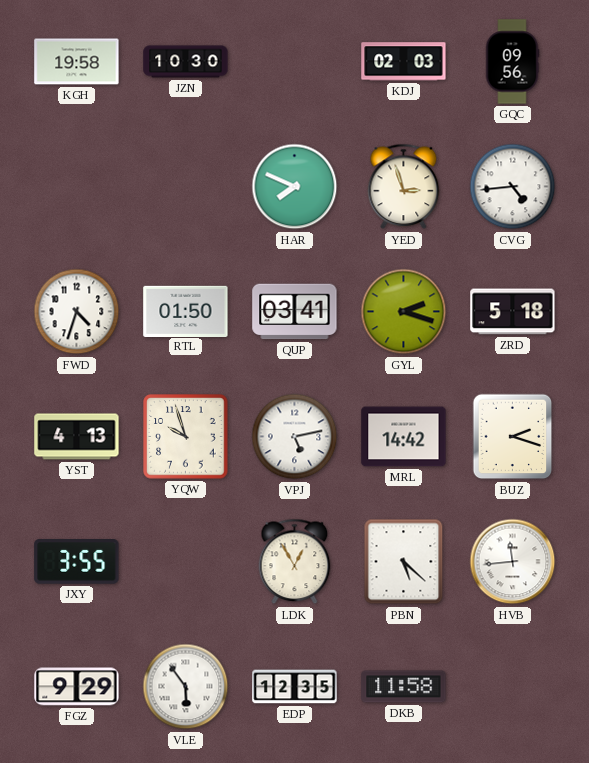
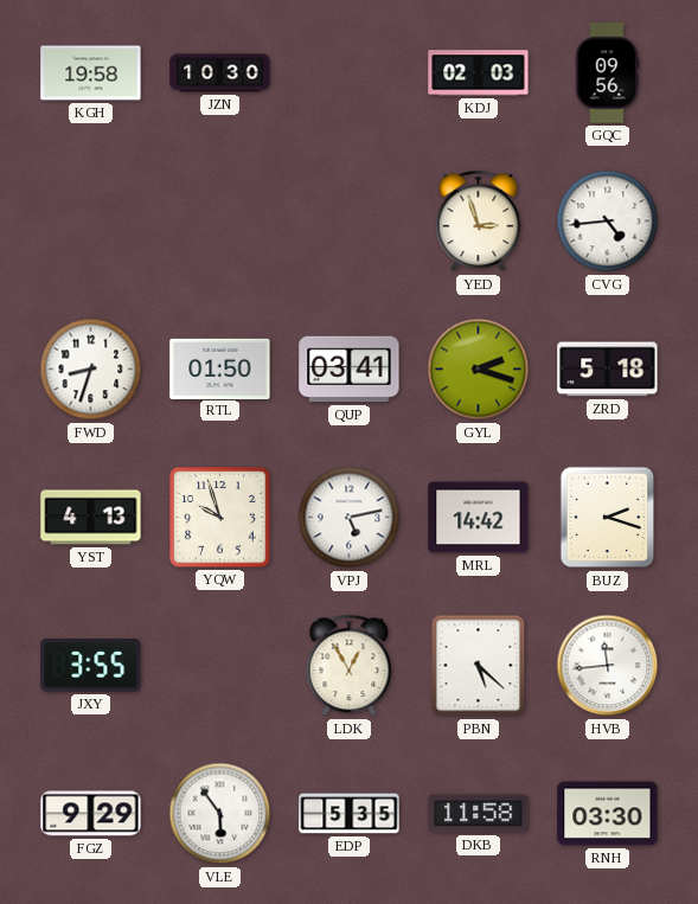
HAR: 7:49 -> none (295, 187)
FWD: 4:33 -> 8:33 (91, 370)
EDP: 12:35 -> 5:35 (350, 814)
RNH: none -> 03:30 (608, 814)
